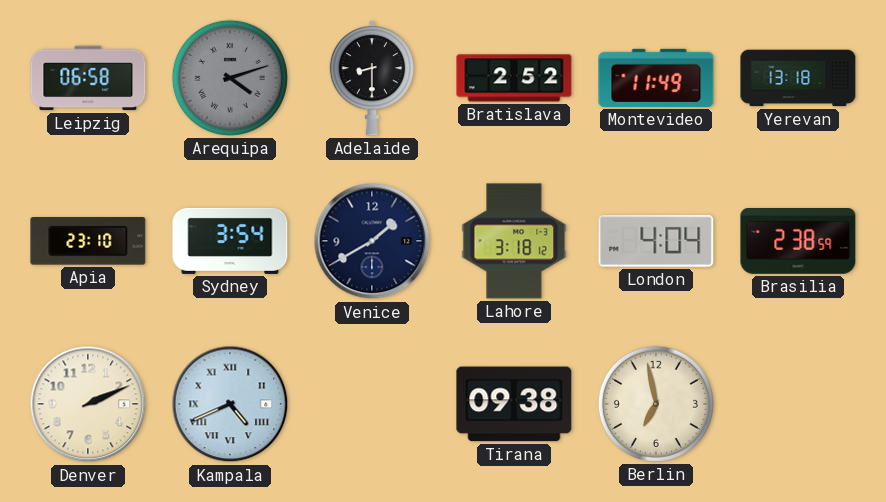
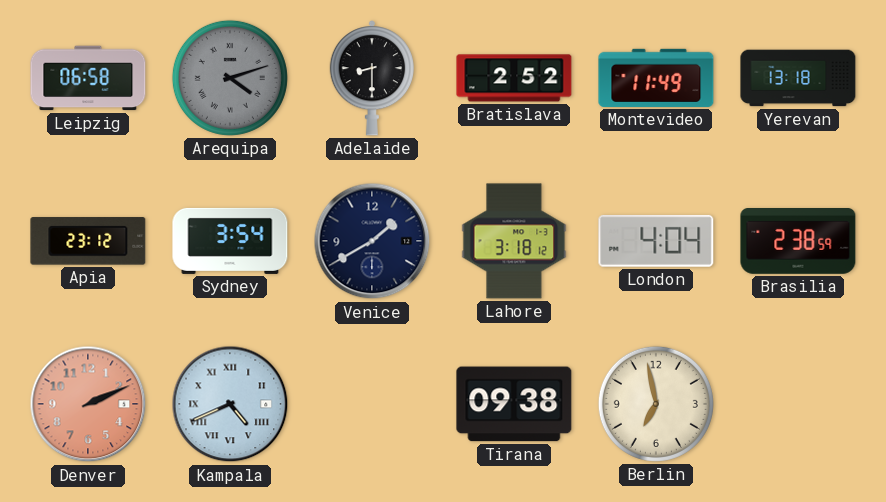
Apia: 23:10 -> 23:12 (88, 241)
Denver dial: cream -> salmon (88, 404)
